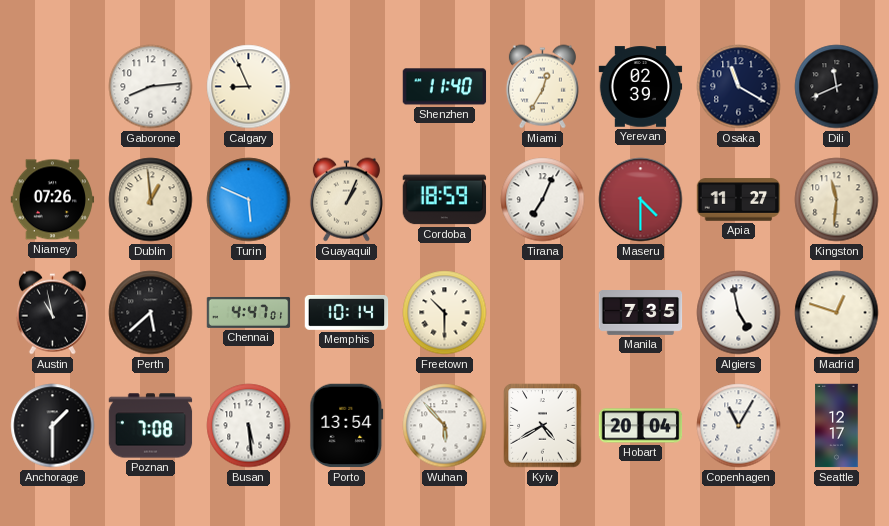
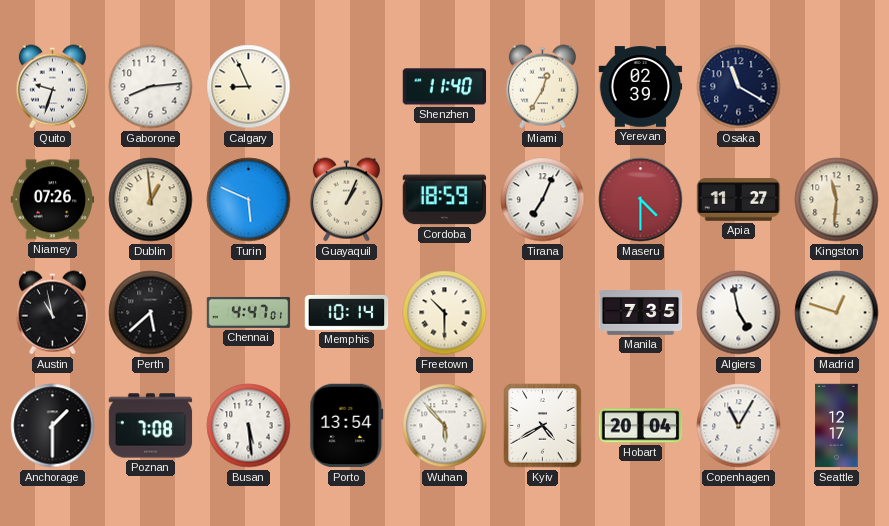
Quito: none -> 9:33 (52, 87)
Dili: 11:41 -> none (837, 87)
